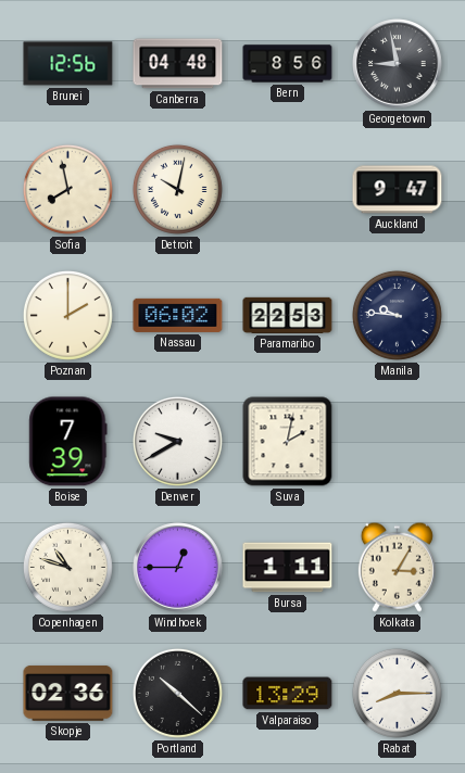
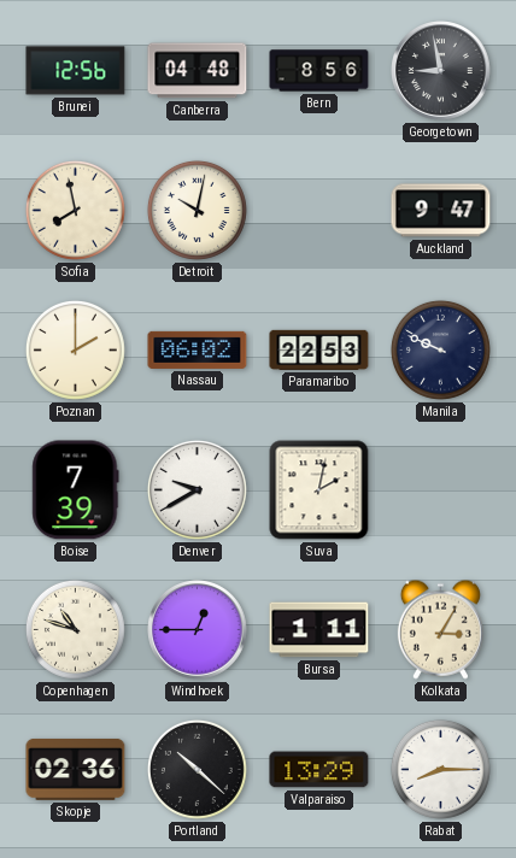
Manila: 9:46 -> 9:49 (440, 349)
